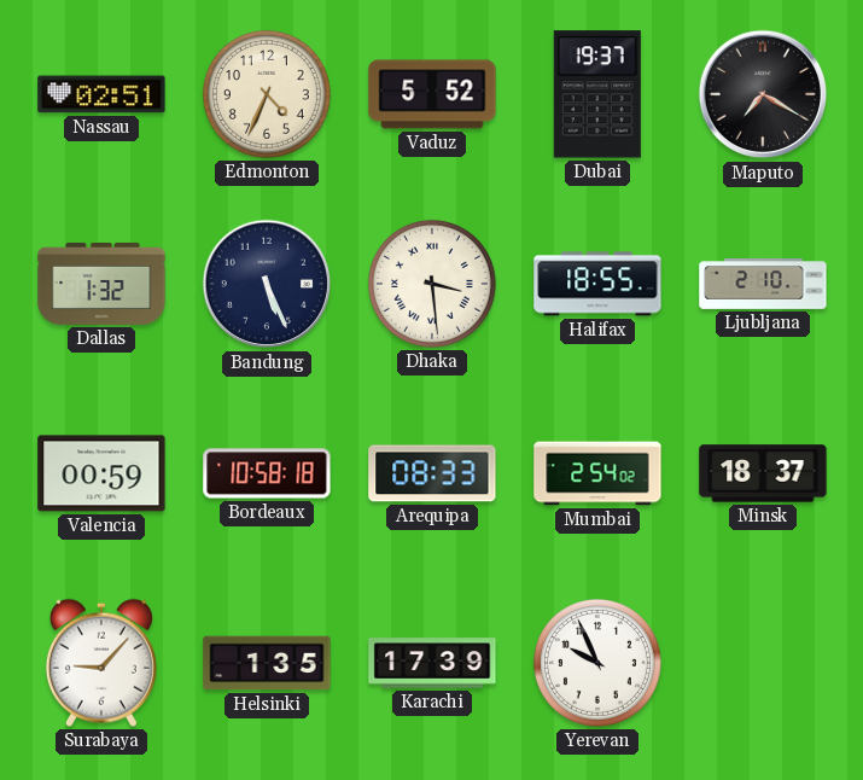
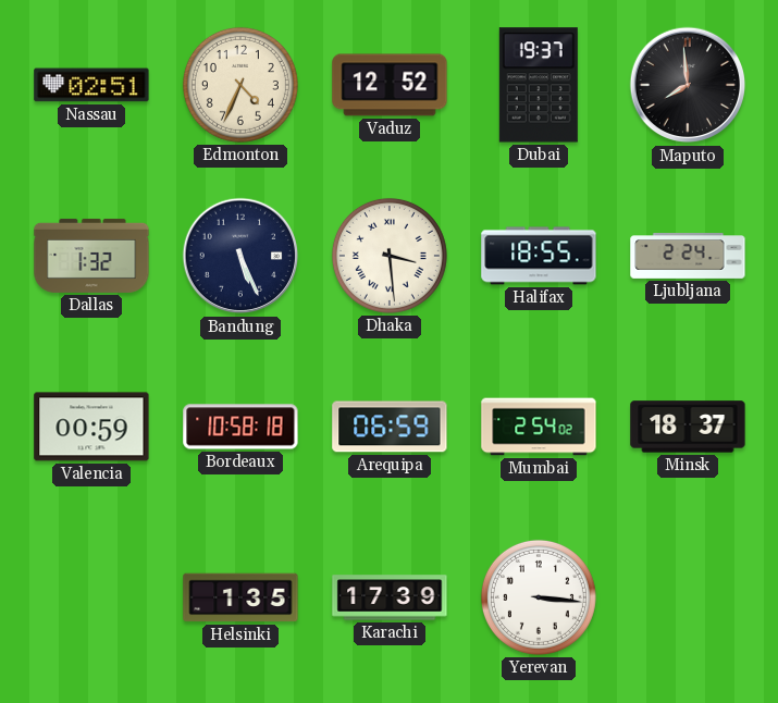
Vaduz: 5:52 -> 12:52 (390, 85)
Maputo: 7:20 -> 7:59 (688, 85)
Ljubljana: 2:10 -> 2:24 (688, 257)
Arequipa: 08:33 -> 06:59 (390, 427)
Surabaya: 9:07 -> none (101, 663)
Yerevan: 9:56 -> 3:16 (539, 597)
